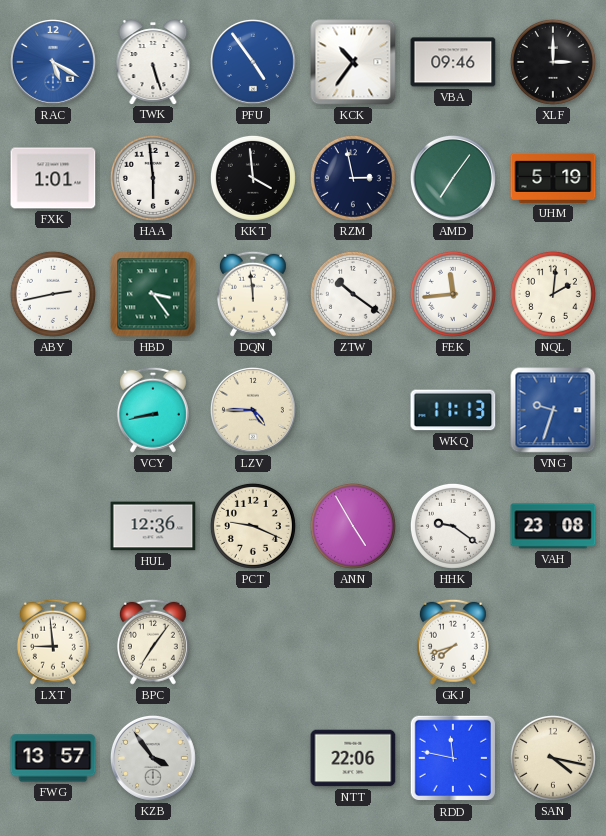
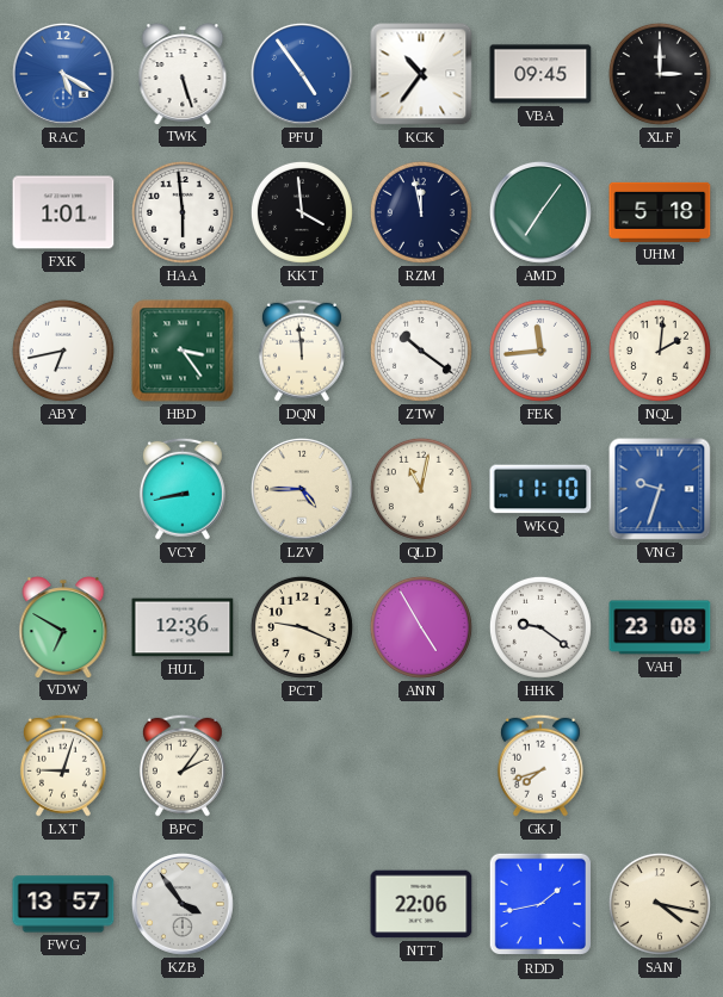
VBA: 09:46 -> 09:45 (540, 74)
RZM: 2:58 -> 11:58 (421, 212)
UHM: 5:19 -> 5:18 (660, 212)
ABY: 2:43 -> 6:43 (63, 351)
QLD: none -> 11:02 (421, 489)
WKQ: 11:13 -> 11:10 (540, 489)
VDW: none -> 6:50 (63, 627)
LXT: 8:59 -> 9:03 (63, 766)
BPC: 7:06 -> 2:06 (183, 766)
RDD: 11:47 -> 1:43 (540, 904)
